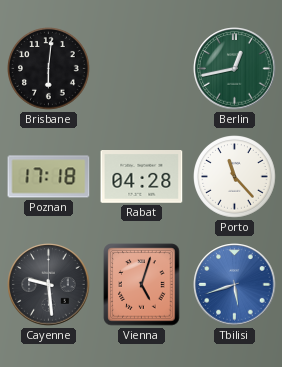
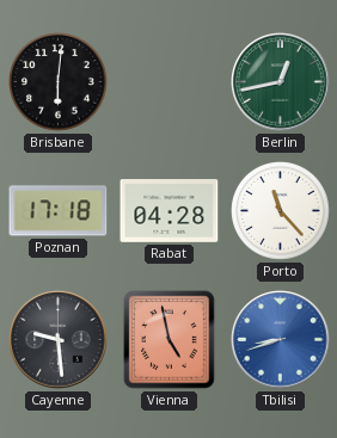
Vienna: 5:03 -> 4:58 (170, 340)
Tbilisi: 5:42 -> 8:42 (281, 340)
